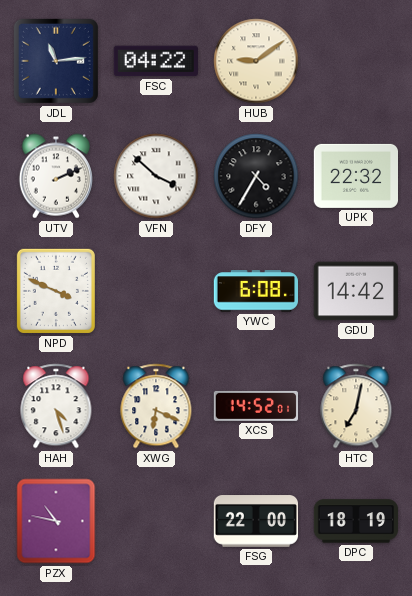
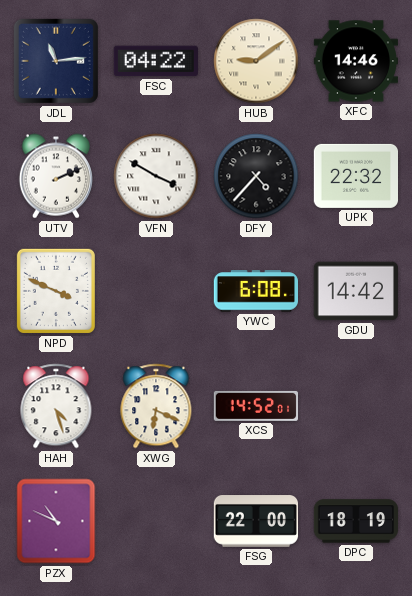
XFC: none -> 14:46 (355, 61)
VFN: 3:52 -> 3:50 (156, 176)
DFY: 4:35 -> 4:37 (256, 176)
HTC: 7:02 -> none (356, 406)
PZX: 10:47 -> 10:49 (56, 521)
